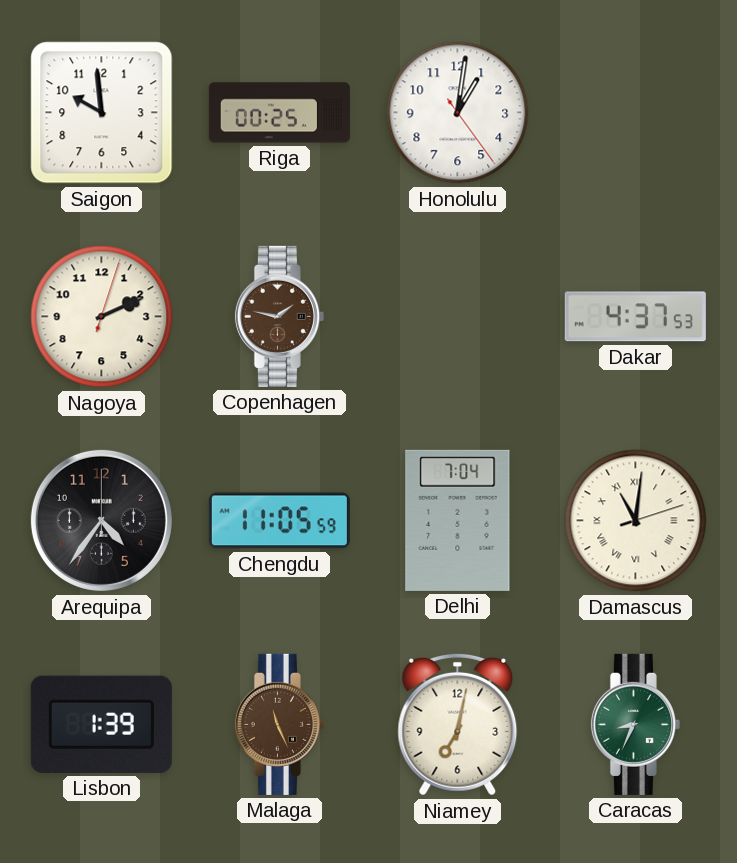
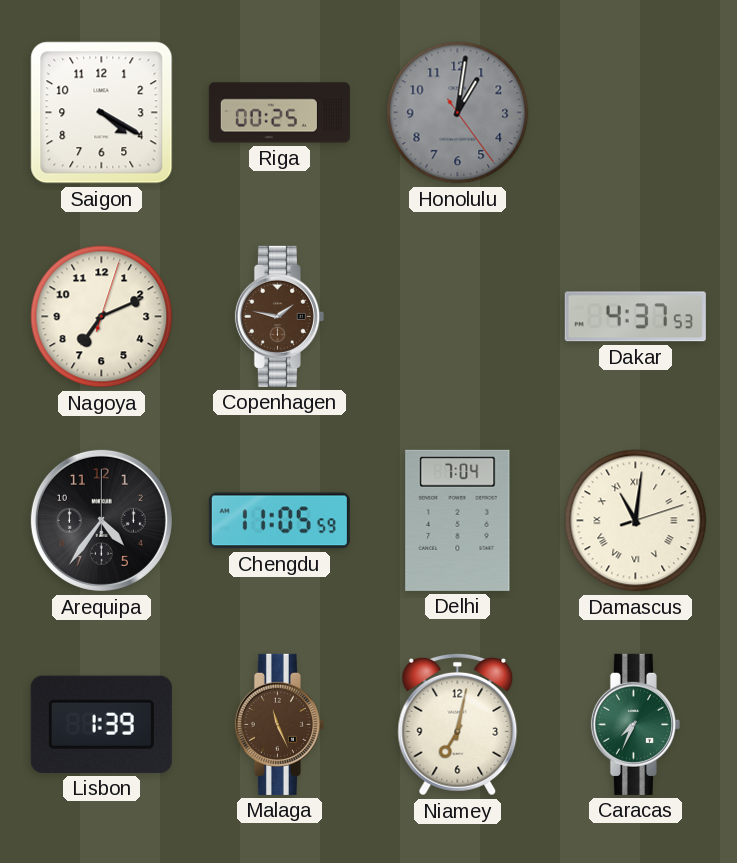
Saigon: 9:59 -> 4:20 (102, 113)
Honolulu dial: white -> grey (458, 113)
Nagoya: 2:11 -> 7:11 (102, 317)
Caracas: 8:34 -> 7:34 (635, 724)
